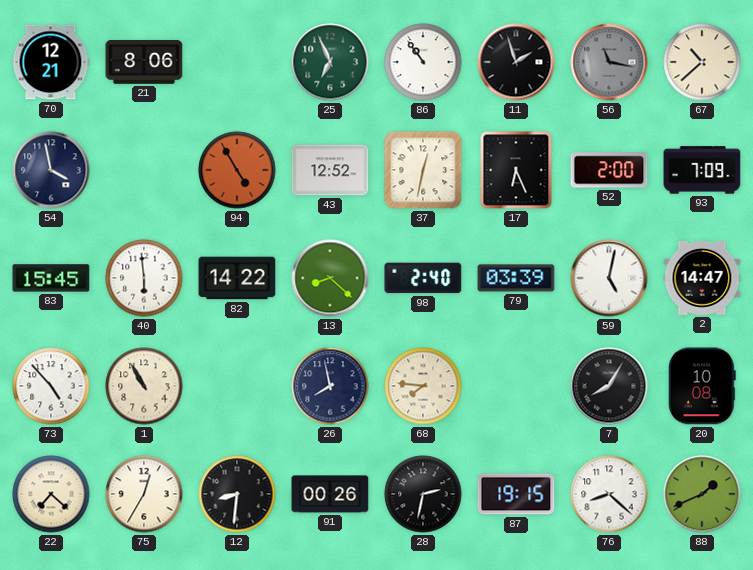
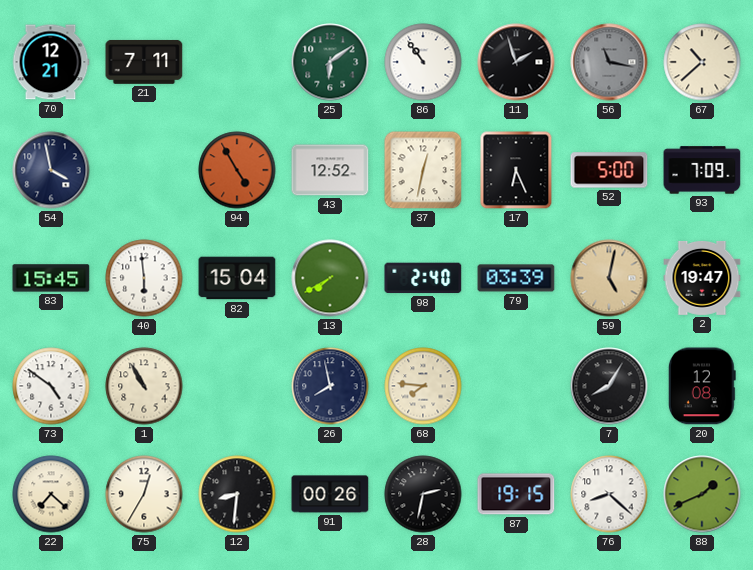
21: 8:06 -> 7:11 (144, 62)
25: 6:56 -> 6:09 (330, 62)
52: 2:00 -> 5:00 (609, 170)
82: 14:22 -> 15:04 (237, 278)
13: 8:22 -> 7:40 (330, 278)
59 dial: white -> champagne (609, 278)
2: 14:47 -> 19:47 (702, 278)
73: 4:53 -> 4:51 (51, 386)
20: 10:08 -> 12:08 (702, 386)
